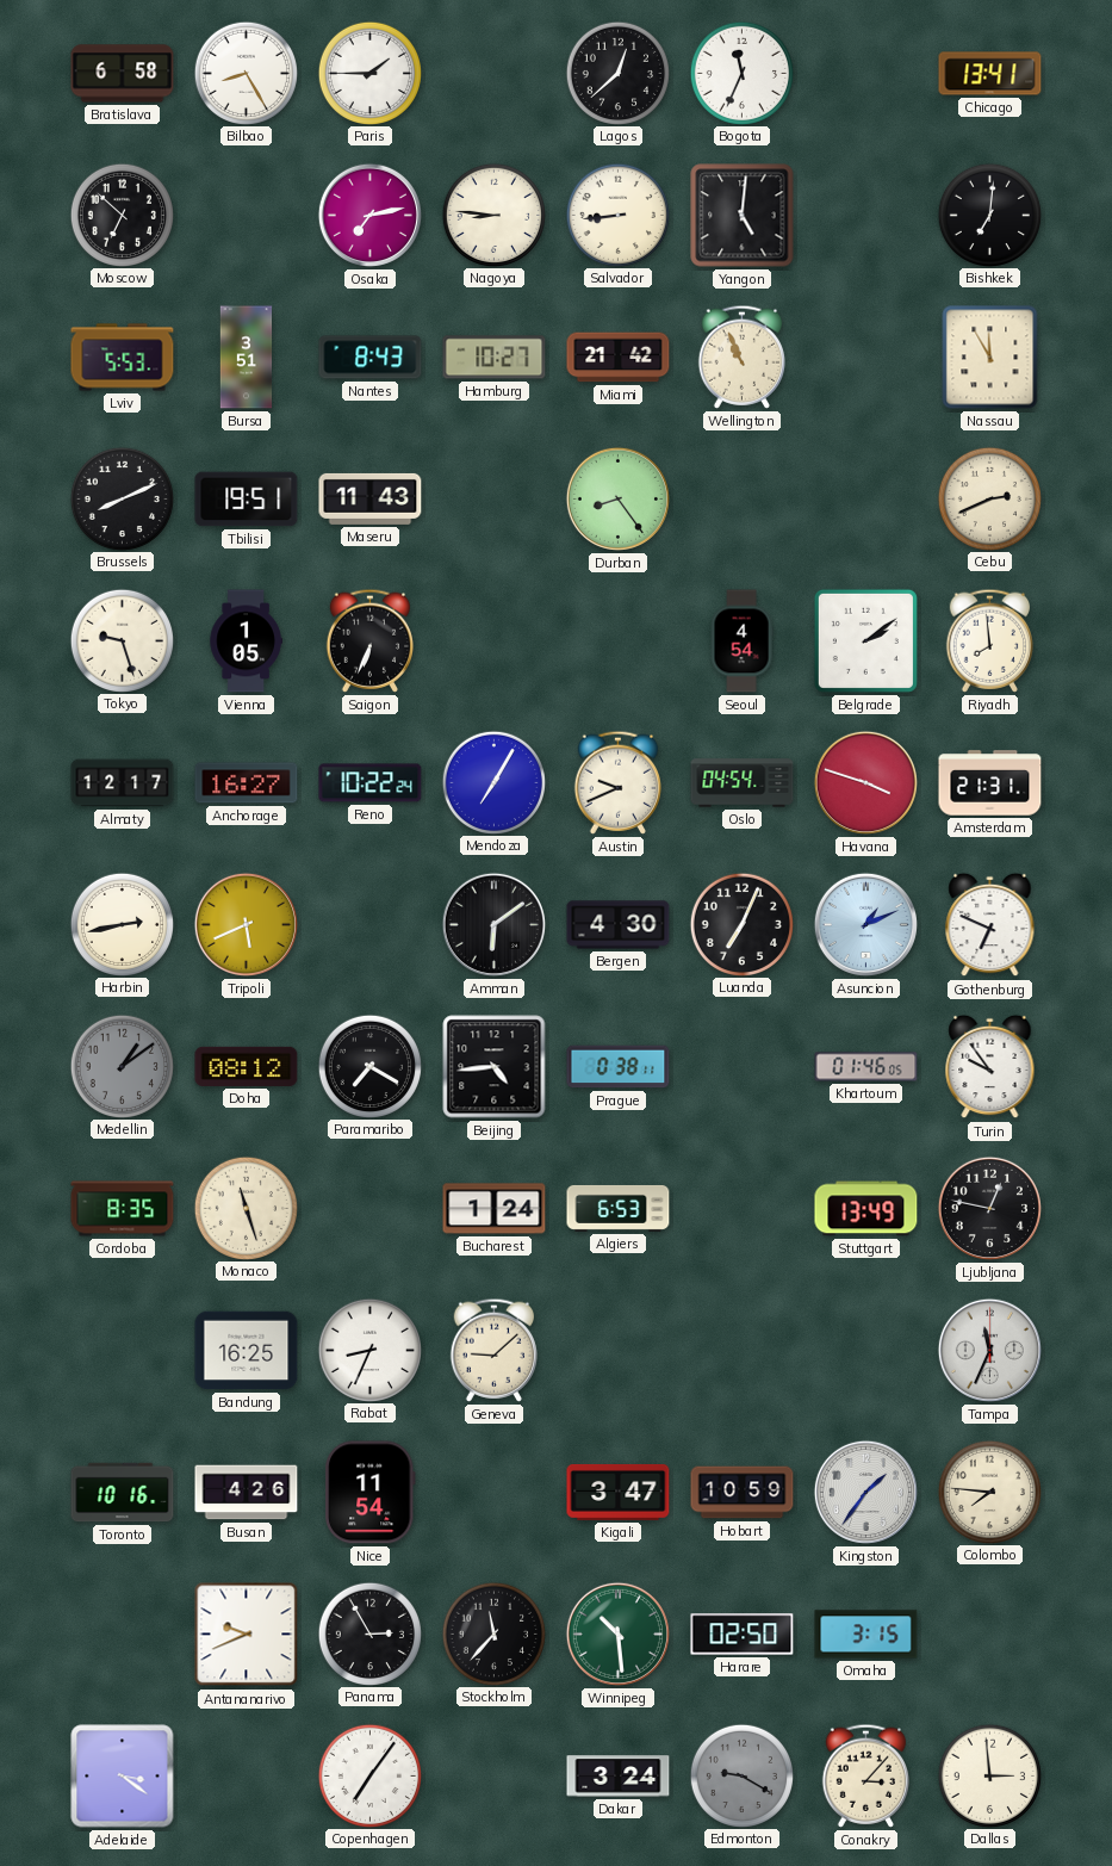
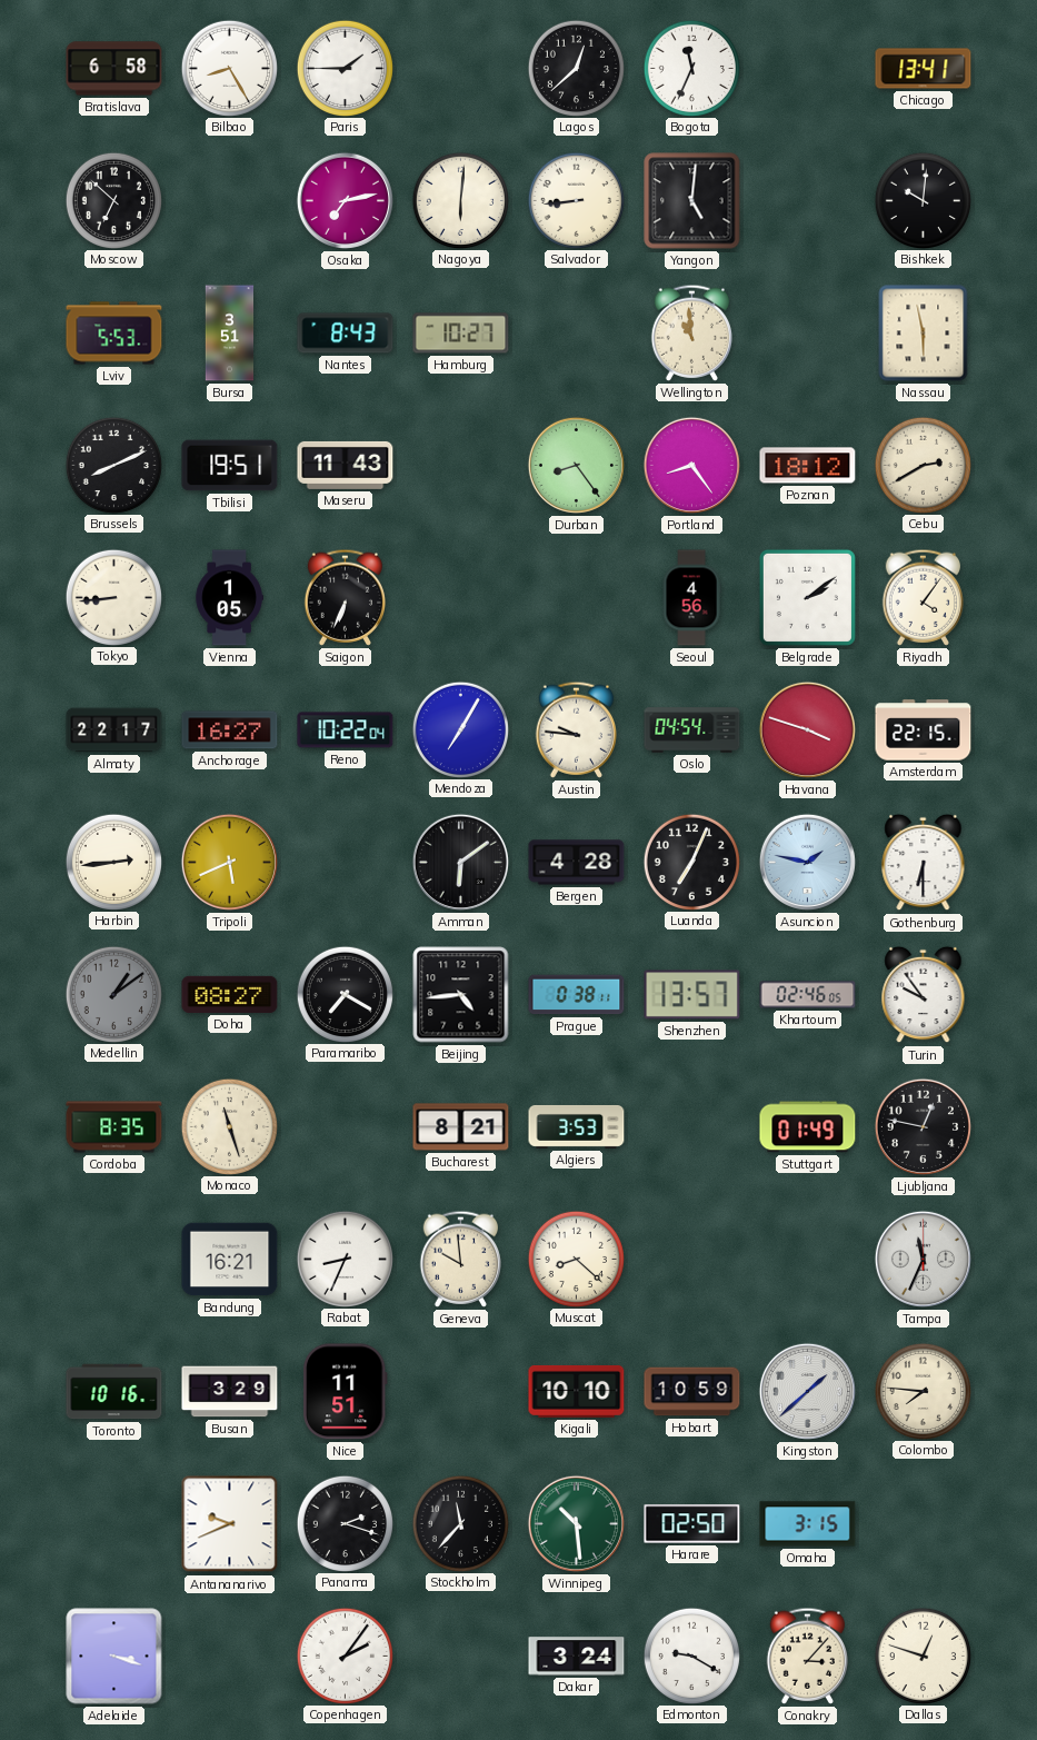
Nagoya: 8:46 -> 6:01 (460, 200)
Bishkek: 7:01 -> 10:01 (923, 200)
Miami: 21:42 -> none (619, 358)
Wellington: 10:56 -> 10:59 (691, 332)
Nassau: 11:55 -> 5:58 (924, 334)
Portland: none -> 8:24 (691, 465)
Poznan: none -> 18:12 (808, 466)
Cebu: 2:41 -> 2:40 (923, 465)
Tokyo: 9:27 -> 8:44 (113, 597)
Seoul: 4:54 -> 4:56 (691, 598)
Riyadh: 7:59 -> 4:06 (923, 597)
Almaty: 12:17 -> 22:17 (114, 730)
Reno: 10:22:24 -> 10:22:04 (346, 730)
Austin: 9:41 -> 9:46 (576, 729)
Amsterdam: 21:31 -> 22:15 (924, 730)
Harbin: 2:43 -> 2:44 (113, 862)
Bergen: 4:30 -> 4:28 (577, 863)
Asuncion: 1:11 -> 1:47 (807, 862)
Gothenburg: 6:49 -> 6:30 (924, 863)
Doha: 08:12 -> 08:27 (230, 994)
Shenzhen: none -> 13:57 (692, 995)
Khartoum: 01:46 -> 02:46 (808, 995)
Bucharest: 1:24 -> 8:21 (461, 1127)
Algiers: 6:53 -> 3:53 (577, 1126)
Stuttgart: 13:49 -> 01:49 (808, 1127)
Bandung: 16:25 -> 16:21 (230, 1260)
Geneva: 9:08 -> 9:59 (460, 1259)
Muscat: none -> 8:22 (576, 1259)
Busan: 4:26 -> 3:29 (230, 1392)
Nice: 11:54 -> 11:51 (346, 1392)
Kigali: 3:47 -> 10:10 (577, 1391)
Kingston: 1:36 -> 1:38 (807, 1391)
Panama: 2:55 -> 2:18 (345, 1523)
Adelaide: 3:21 -> 3:18 (114, 1657)
Copenhagen: 7:06 -> 2:06 (345, 1656)
Edmonton dial: grey -> white (691, 1656)
Dallas: 2:59 -> 12:48 (923, 1656)
